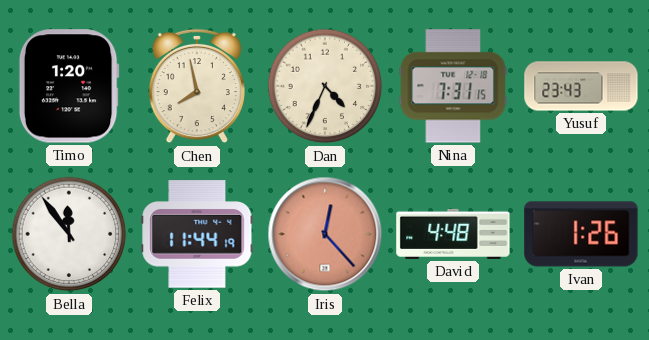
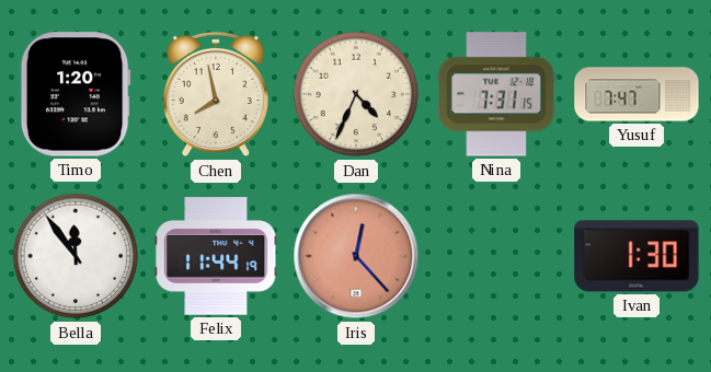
Yusuf: 23:43 -> 7:47 (637, 94)
David: 4:48 -> none (453, 234)
Ivan: 1:26 -> 1:30 (637, 256)
